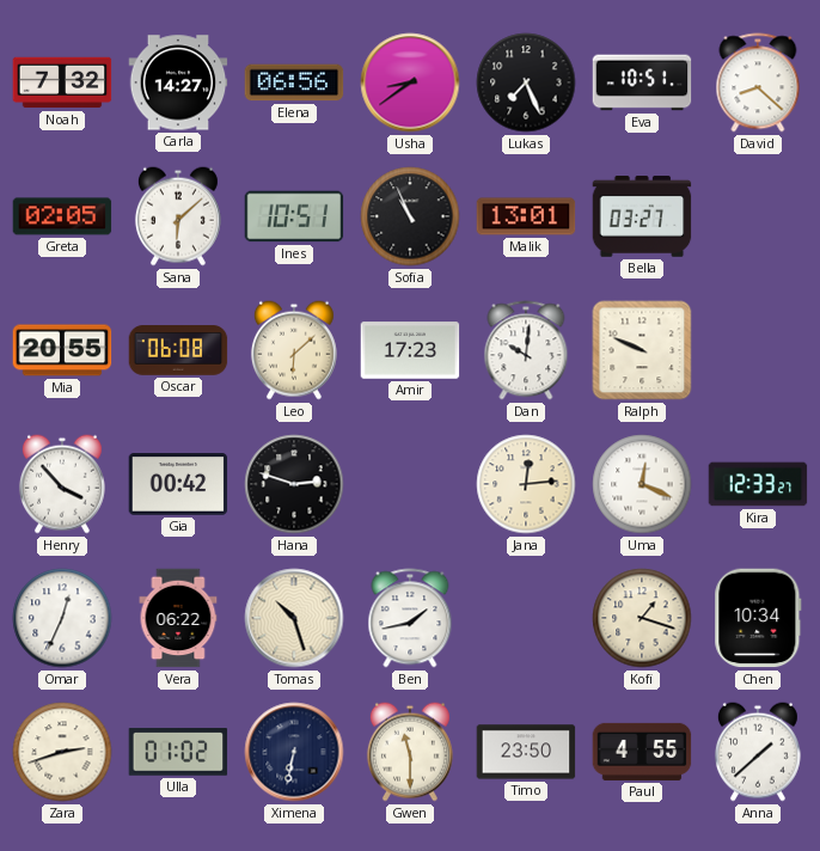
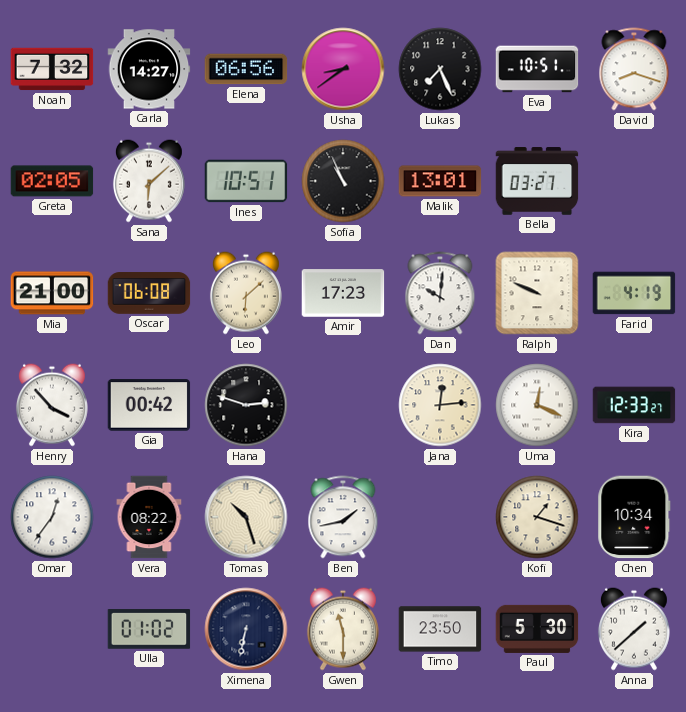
David: 8:22 -> 8:18 (634, 69)
Mia: 20:55 -> 21:00 (52, 293)
Farid: none -> 4:19 (634, 293)
Omar: 12:34 -> 12:36 (52, 517)
Vera: 06:22 -> 08:22 (149, 517)
Zara: 2:42 -> none (62, 752)
Paul: 4:55 -> 5:30 (537, 629)
